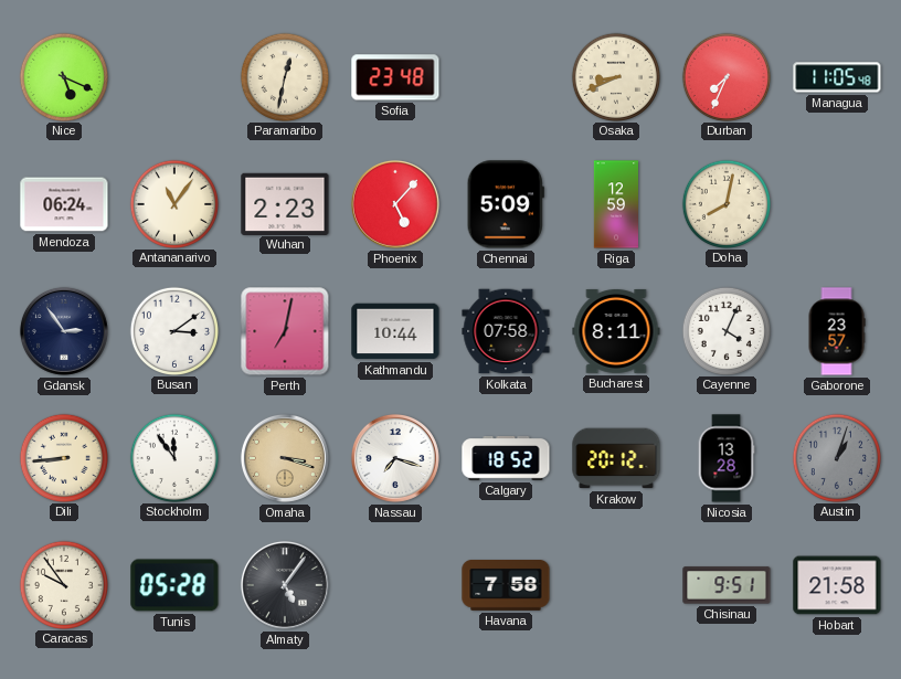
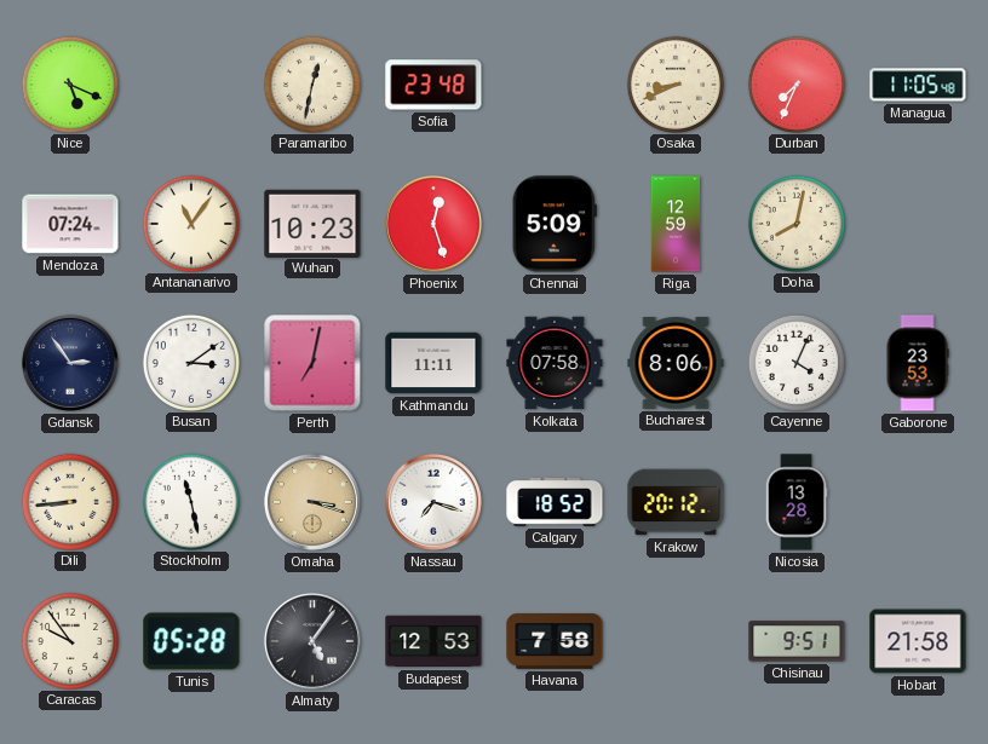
Mendoza: 06:24 -> 07:24 (70, 224)
Wuhan: 2:23 -> 10:23 (312, 223)
Phoenix: 5:07 -> 12:27 (433, 224)
Kathmandu: 10:44 -> 11:11 (433, 363)
Bucharest: 8:11 -> 8:06 (676, 363)
Gaborone: 23:57 -> 23:53 (918, 363)
Stockholm: 11:54 -> 11:28 (190, 501)
Austin: 1:03 -> none (836, 457)
Budapest: none -> 12:53 (433, 641)
